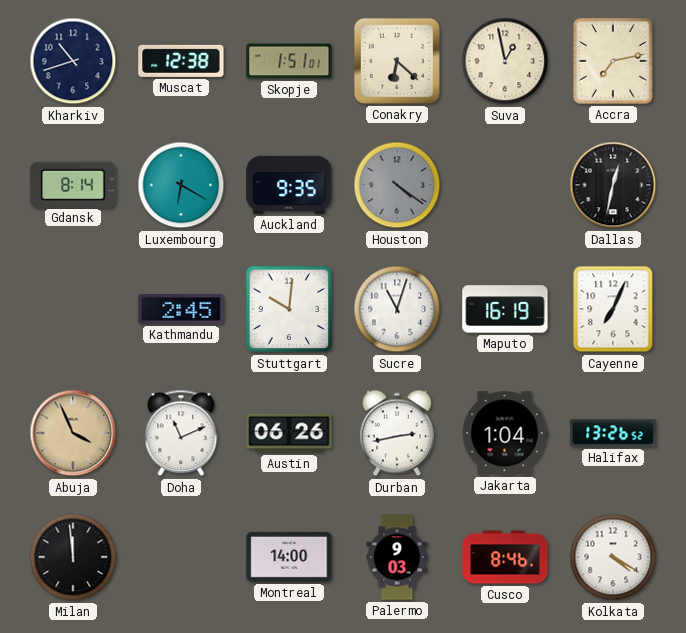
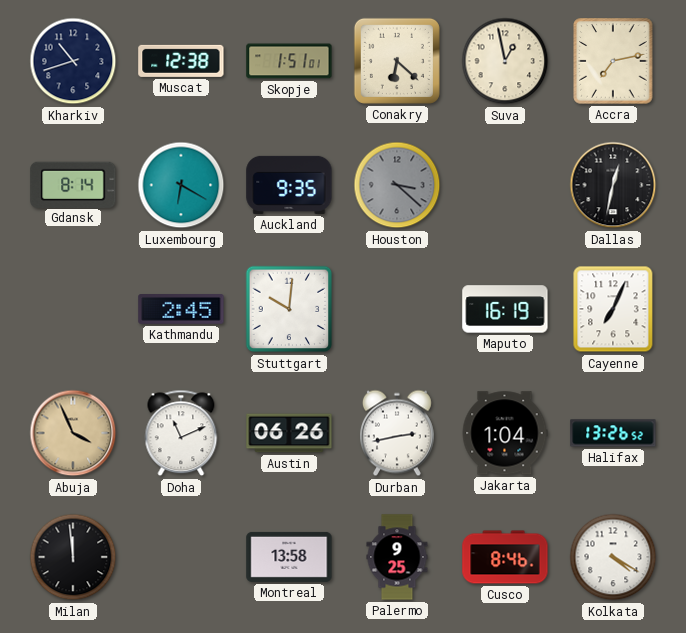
Houston: 4:21 -> 3:22 (397, 185)
Sucre: 11:03 -> none (397, 309)
Montreal: 14:00 -> 13:58 (289, 557)
Palermo: 9:03 -> 9:25 (397, 557)
